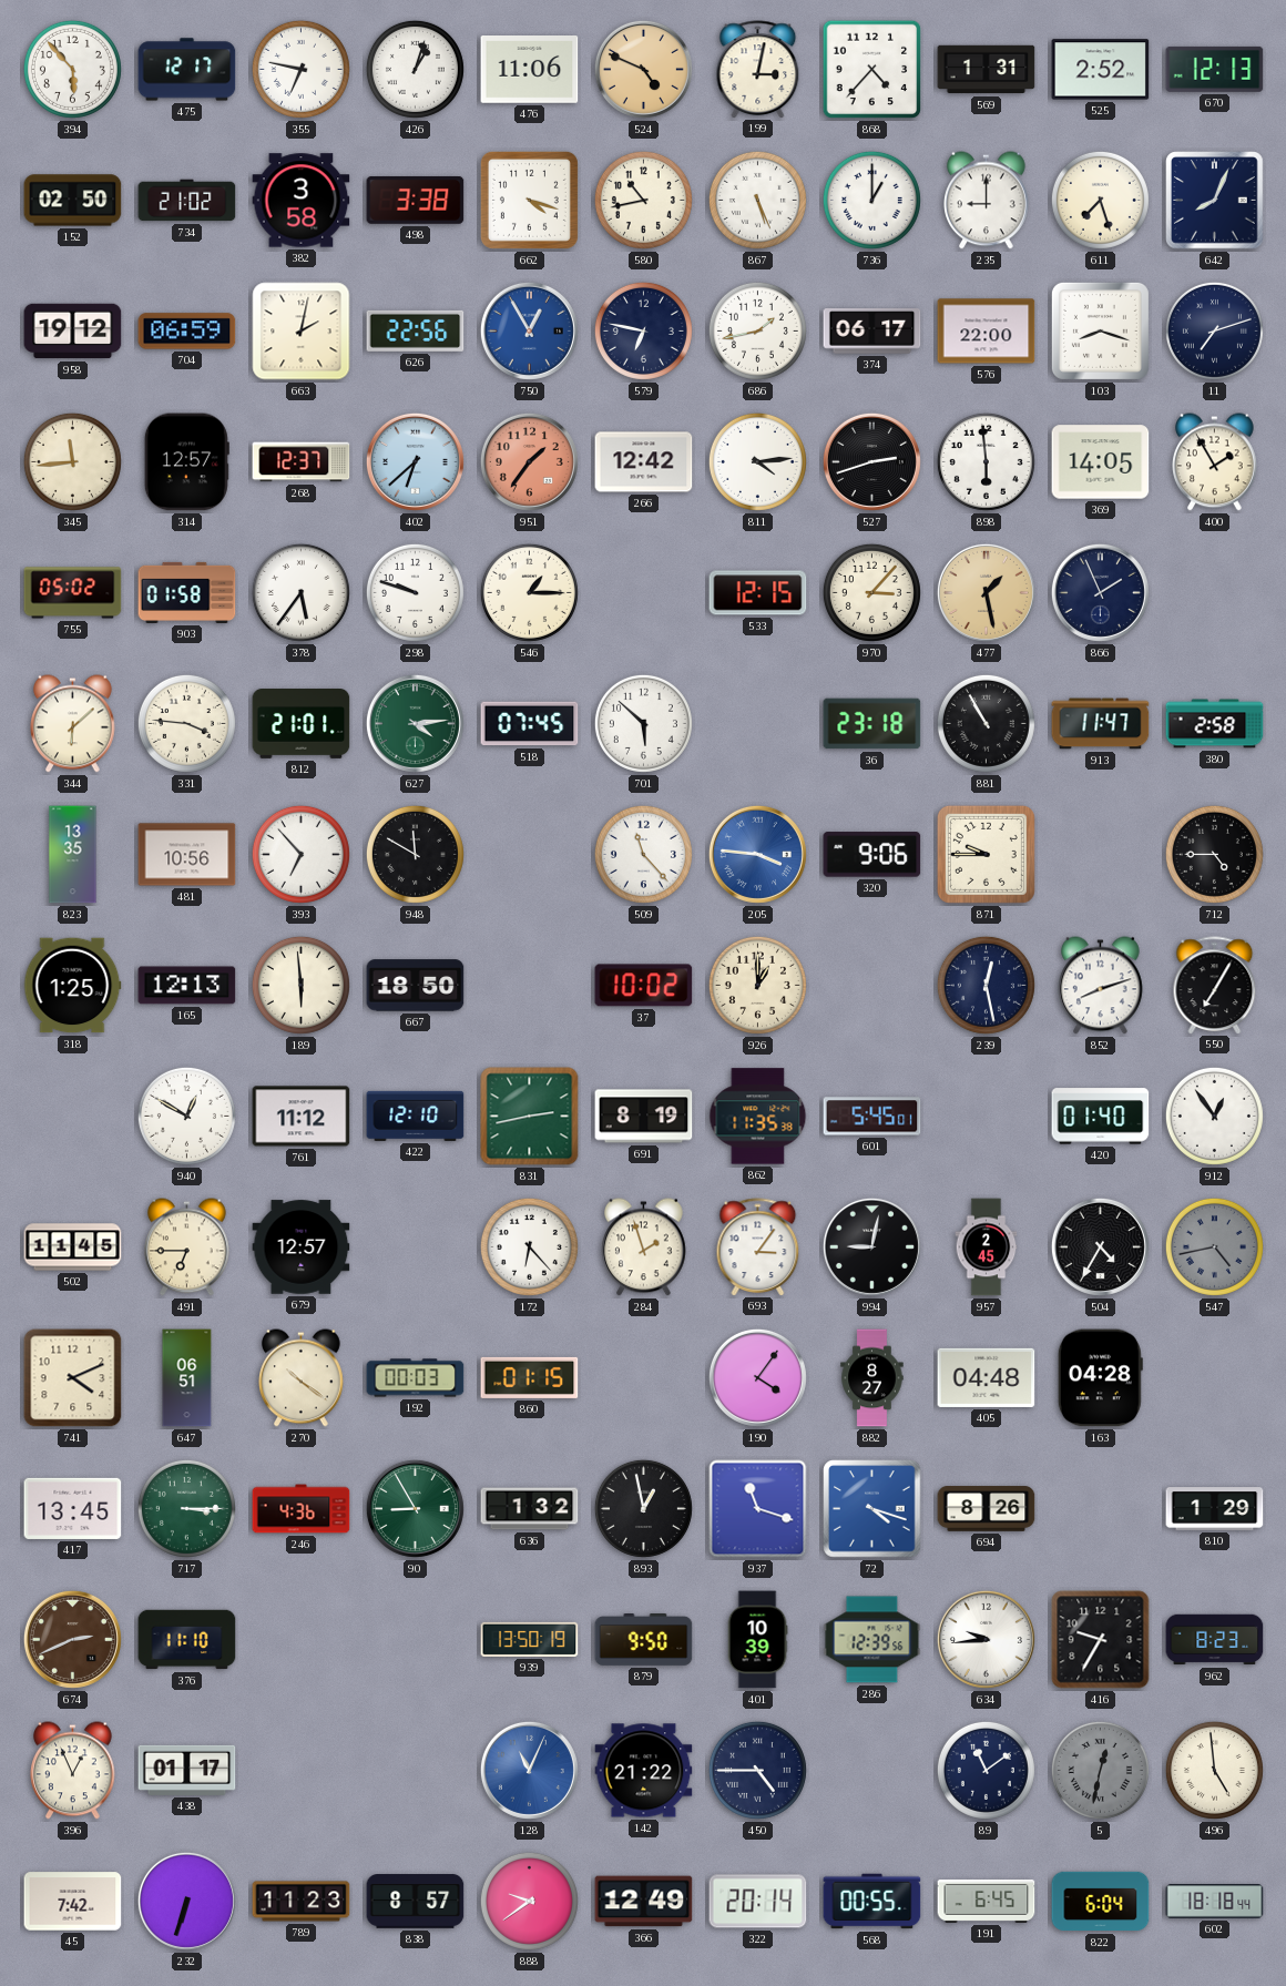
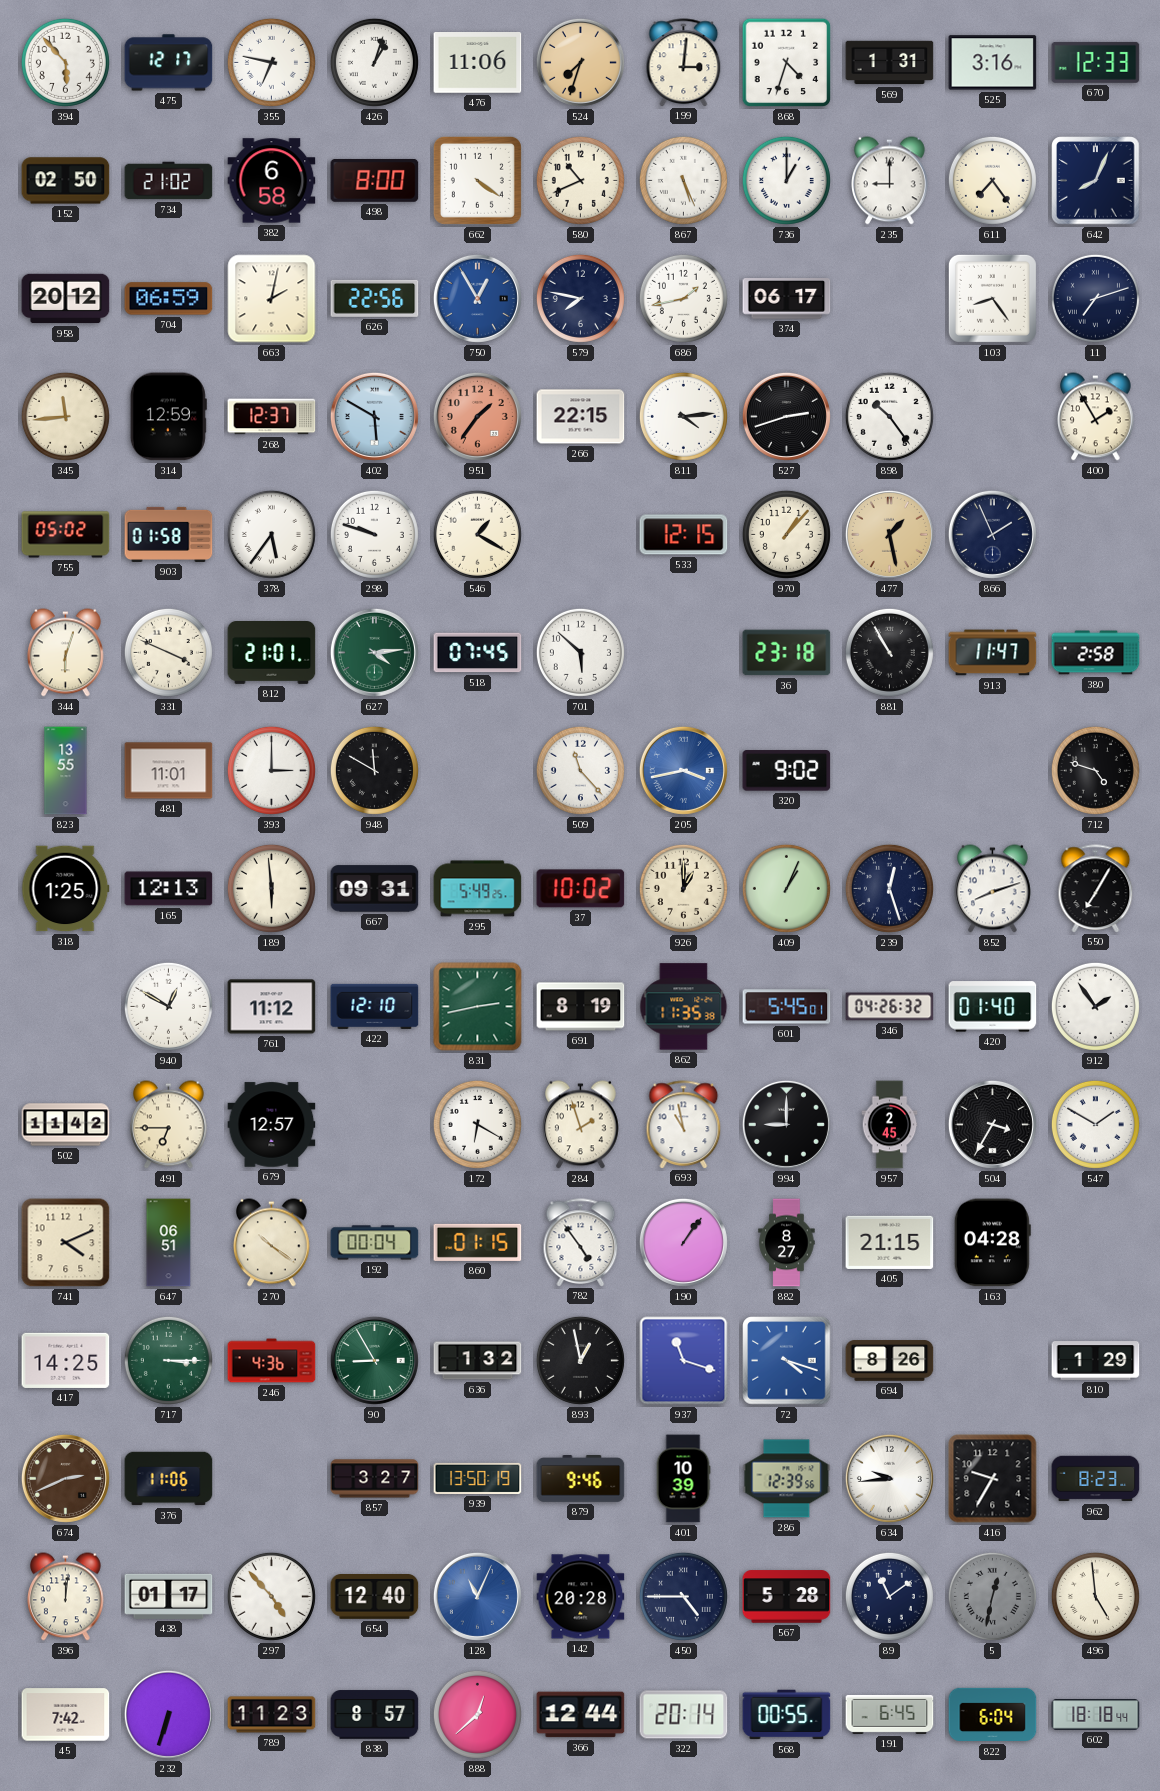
524: 4:49 -> 7:33 (580, 62)
199: 3:02 -> 3:01 (684, 62)
868: 4:37 -> 4:33 (787, 63)
525: 2:52 -> 3:16 (993, 63)
670: 12:13 -> 12:33 (1096, 62)
382: 3:58 -> 6:58 (272, 181)
498: 3:38 -> 8:00 (375, 180)
662: 4:18 -> 4:21 (477, 180)
580: 10:43 -> 10:41 (580, 180)
611: 7:27 -> 7:24 (992, 180)
958: 19:12 -> 20:12 (66, 299)
579: 6:47 -> 7:47 (580, 298)
576: 22:00 -> none (987, 332)
103: 8:18 -> 8:24 (992, 298)
314: 12:57 -> 12:59 (168, 417)
402: 6:38 -> 5:50 (374, 416)
266: 12:42 -> 22:15 (581, 417)
898: 5:59 -> 10:24 (889, 416)
369: 14:05 -> none (1101, 462)
546: 1:15 -> 1:20 (477, 534)
970: 3:07 -> 1:07 (786, 534)
344: 6:08 -> 6:03 (66, 653)
331: 3:46 -> 3:49 (168, 652)
823: 13:35 -> 13:55 (66, 771)
481: 10:56 -> 11:01 (169, 771)
393: 6:53 -> 3:00 (271, 770)
205: 3:46 -> 3:43 (683, 770)
320: 9:06 -> 9:02 (787, 771)
871: 9:45 -> none (986, 854)
712: 4:45 -> 4:48 (1095, 770)
667: 18:50 -> 09:31 (375, 889)
295: none -> 5:49 (478, 889)
409: none -> 1:04 (786, 888)
239: 12:28 -> 12:27 (889, 888)
346: none -> 04:26 (890, 1007)
912: 12:54 -> 1:54 (1095, 1006)
502: 11:45 -> 11:42 (66, 1125)
172: 6:23 -> 6:20 (477, 1124)
693: 3:06 -> 10:58 (684, 1124)
994: 9:02 -> 9:00 (786, 1124)
504: 4:35 -> 3:35 (992, 1124)
547: 4:43 -> 1:50 (1095, 1124)
547 dial: grey -> white (1095, 1124)
192: 00:03 -> 00:04 (375, 1243)
782: none -> 4:54 (581, 1242)
190: 4:06 -> 1:06 (683, 1242)
405: 04:48 -> 21:15 (890, 1242)
417: 13:45 -> 14:25 (66, 1360)
376: 11:10 -> 11:06 (169, 1479)
857: none -> 3:27 (375, 1479)
879: 9:50 -> 9:46 (581, 1479)
396: 12:56 -> 12:01 (66, 1597)
297: none -> 4:53 (271, 1596)
654: none -> 12:40 (375, 1597)
142: 21:22 -> 20:28 (581, 1597)
567: none -> 5:28 (787, 1597)
888: 9:39 -> 12:38 (477, 1714)
366: 12:49 -> 12:44 (581, 1715)
